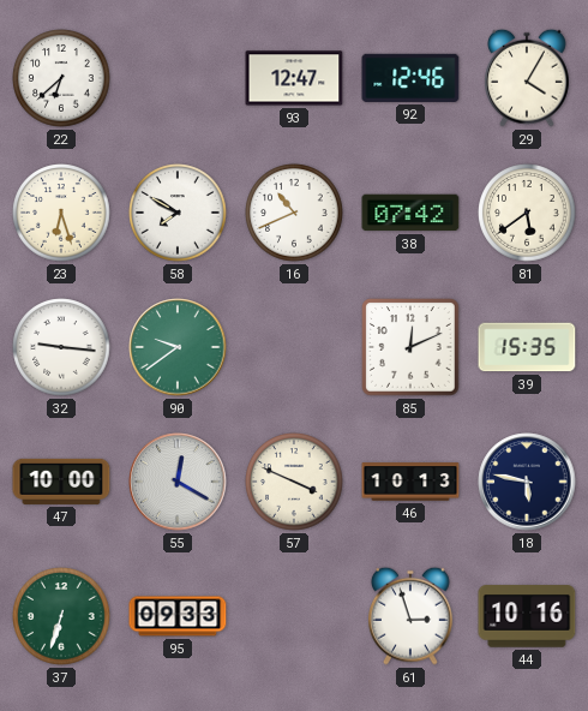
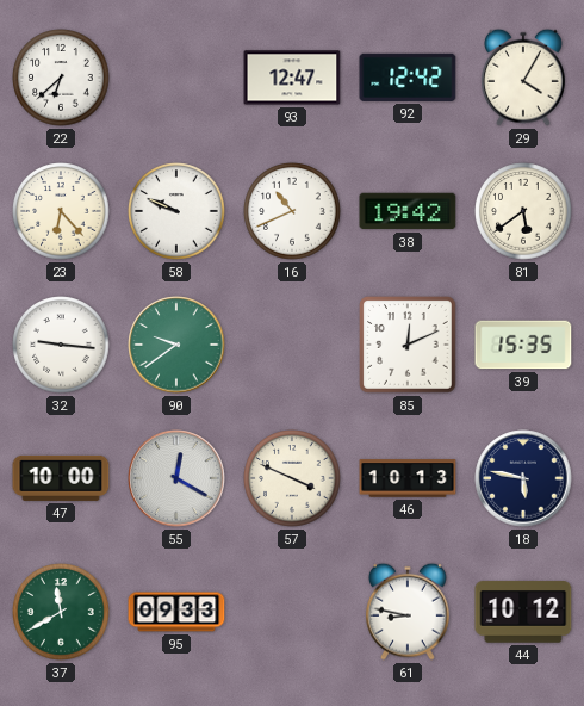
92: 12:46 -> 12:42 (408, 78)
23: 6:27 -> 6:23 (61, 211)
58: 7:50 -> 9:49 (176, 211)
38: 07:42 -> 19:42 (408, 211)
37: 6:33 -> 11:40 (61, 612)
61: 2:57 -> 8:47 (409, 612)
44: 10:16 -> 10:12 (523, 612)
